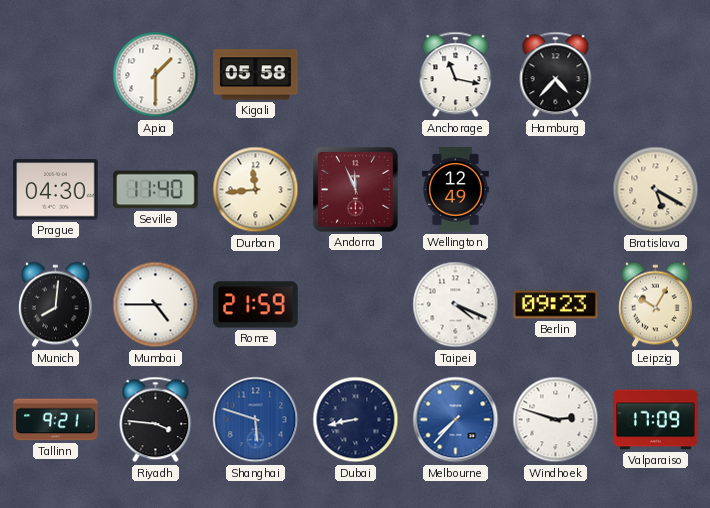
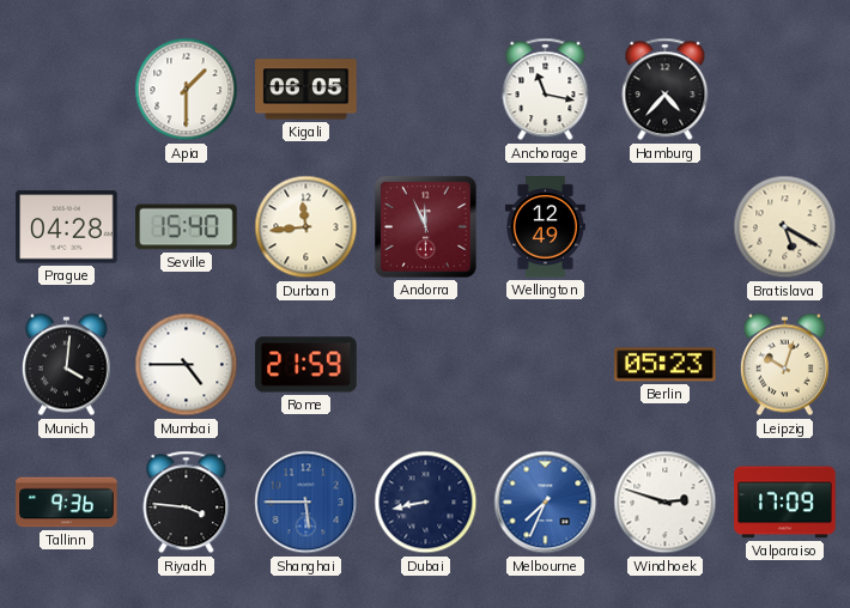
Kigali: 05:58 -> 06:05 (306, 90)
Prague: 04:30 -> 04:28 (67, 227)
Seville: 11:40 -> 15:40 (187, 227)
Munich: 8:01 -> 4:01 (66, 365)
Taipei: 4:19 -> none (456, 305)
Berlin: 09:23 -> 05:23 (666, 365)
Leipzig: 10:05 -> 10:03 (784, 365)
Tallinn: 9:21 -> 9:36 (67, 503)
Shanghai: 5:48 -> 5:45 (306, 503)
Melbourne: 7:37 -> 7:34 (546, 503)
